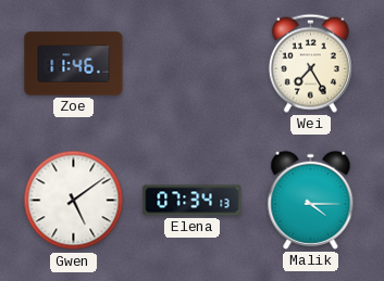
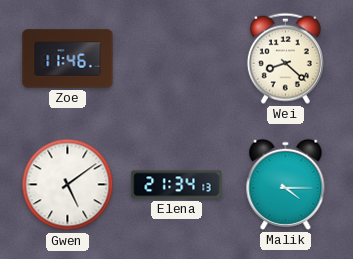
Wei: 7:25 -> 8:22 (285, 58)
Elena: 07:34 -> 21:34 (177, 185)
